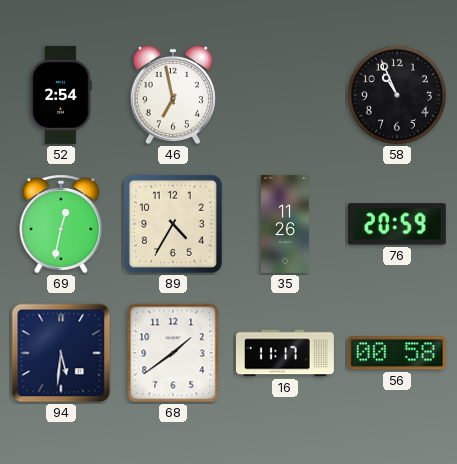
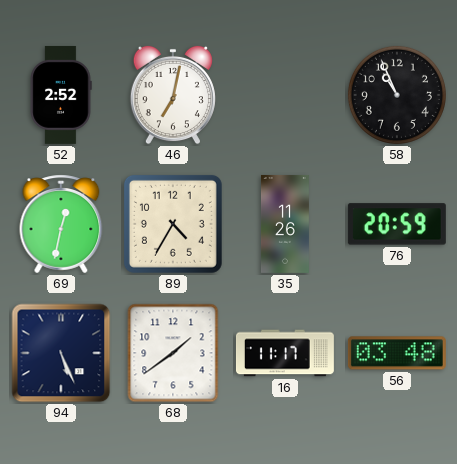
52: 2:54 -> 2:52 (61, 95)
46: 6:58 -> 7:02 (173, 95)
94: 5:31 -> 5:26 (61, 353)
56: 00:58 -> 03:48 (397, 353)
